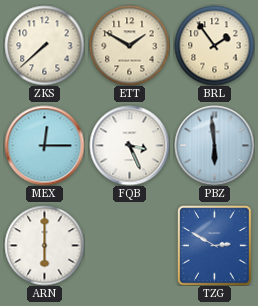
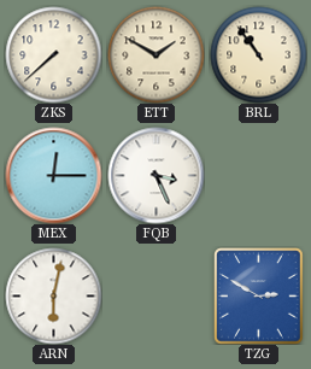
BRL: 1:54 -> 10:54 (258, 54)
PBZ: 5:59 -> none (214, 145)
ARN: 6:00 -> 6:02 (53, 295)
